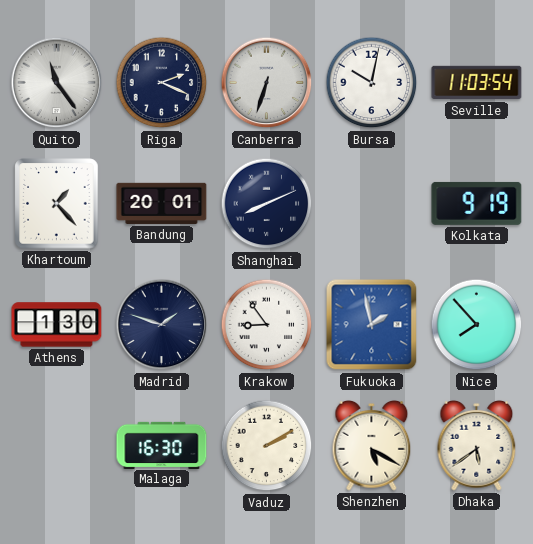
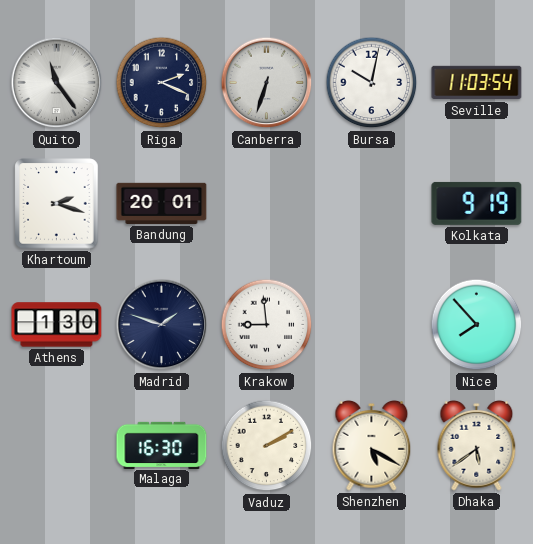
Khartoum: 1:23 -> 2:18 (57, 204)
Shanghai: 8:11 -> none (267, 204)
Krakow: 8:54 -> 8:59 (267, 325)
Fukuoka: 1:58 -> none (372, 325)
